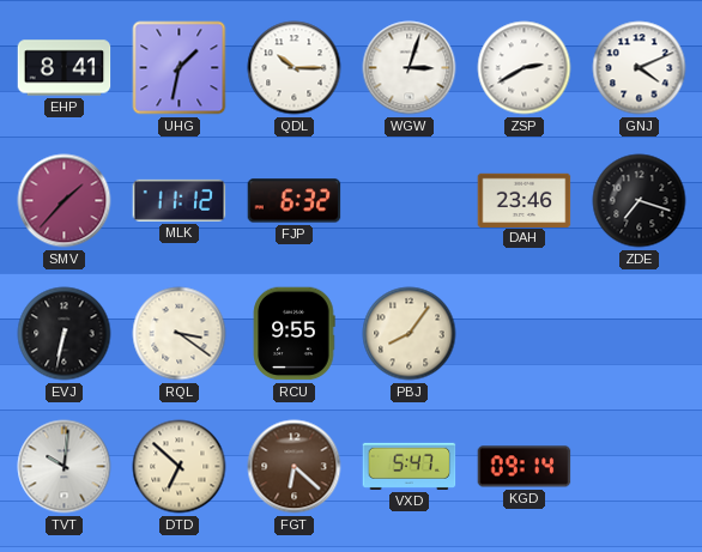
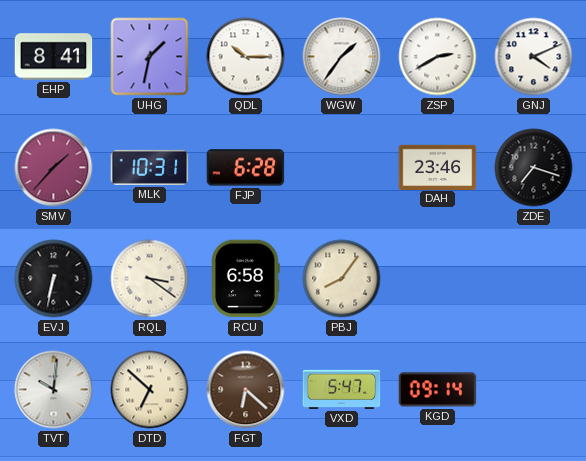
WGW: 3:03 -> 1:36 (342, 57)
MLK: 11:12 -> 10:31 (150, 167)
FJP: 6:32 -> 6:28 (246, 168)
RCU: 9:55 -> 6:58 (246, 279)
